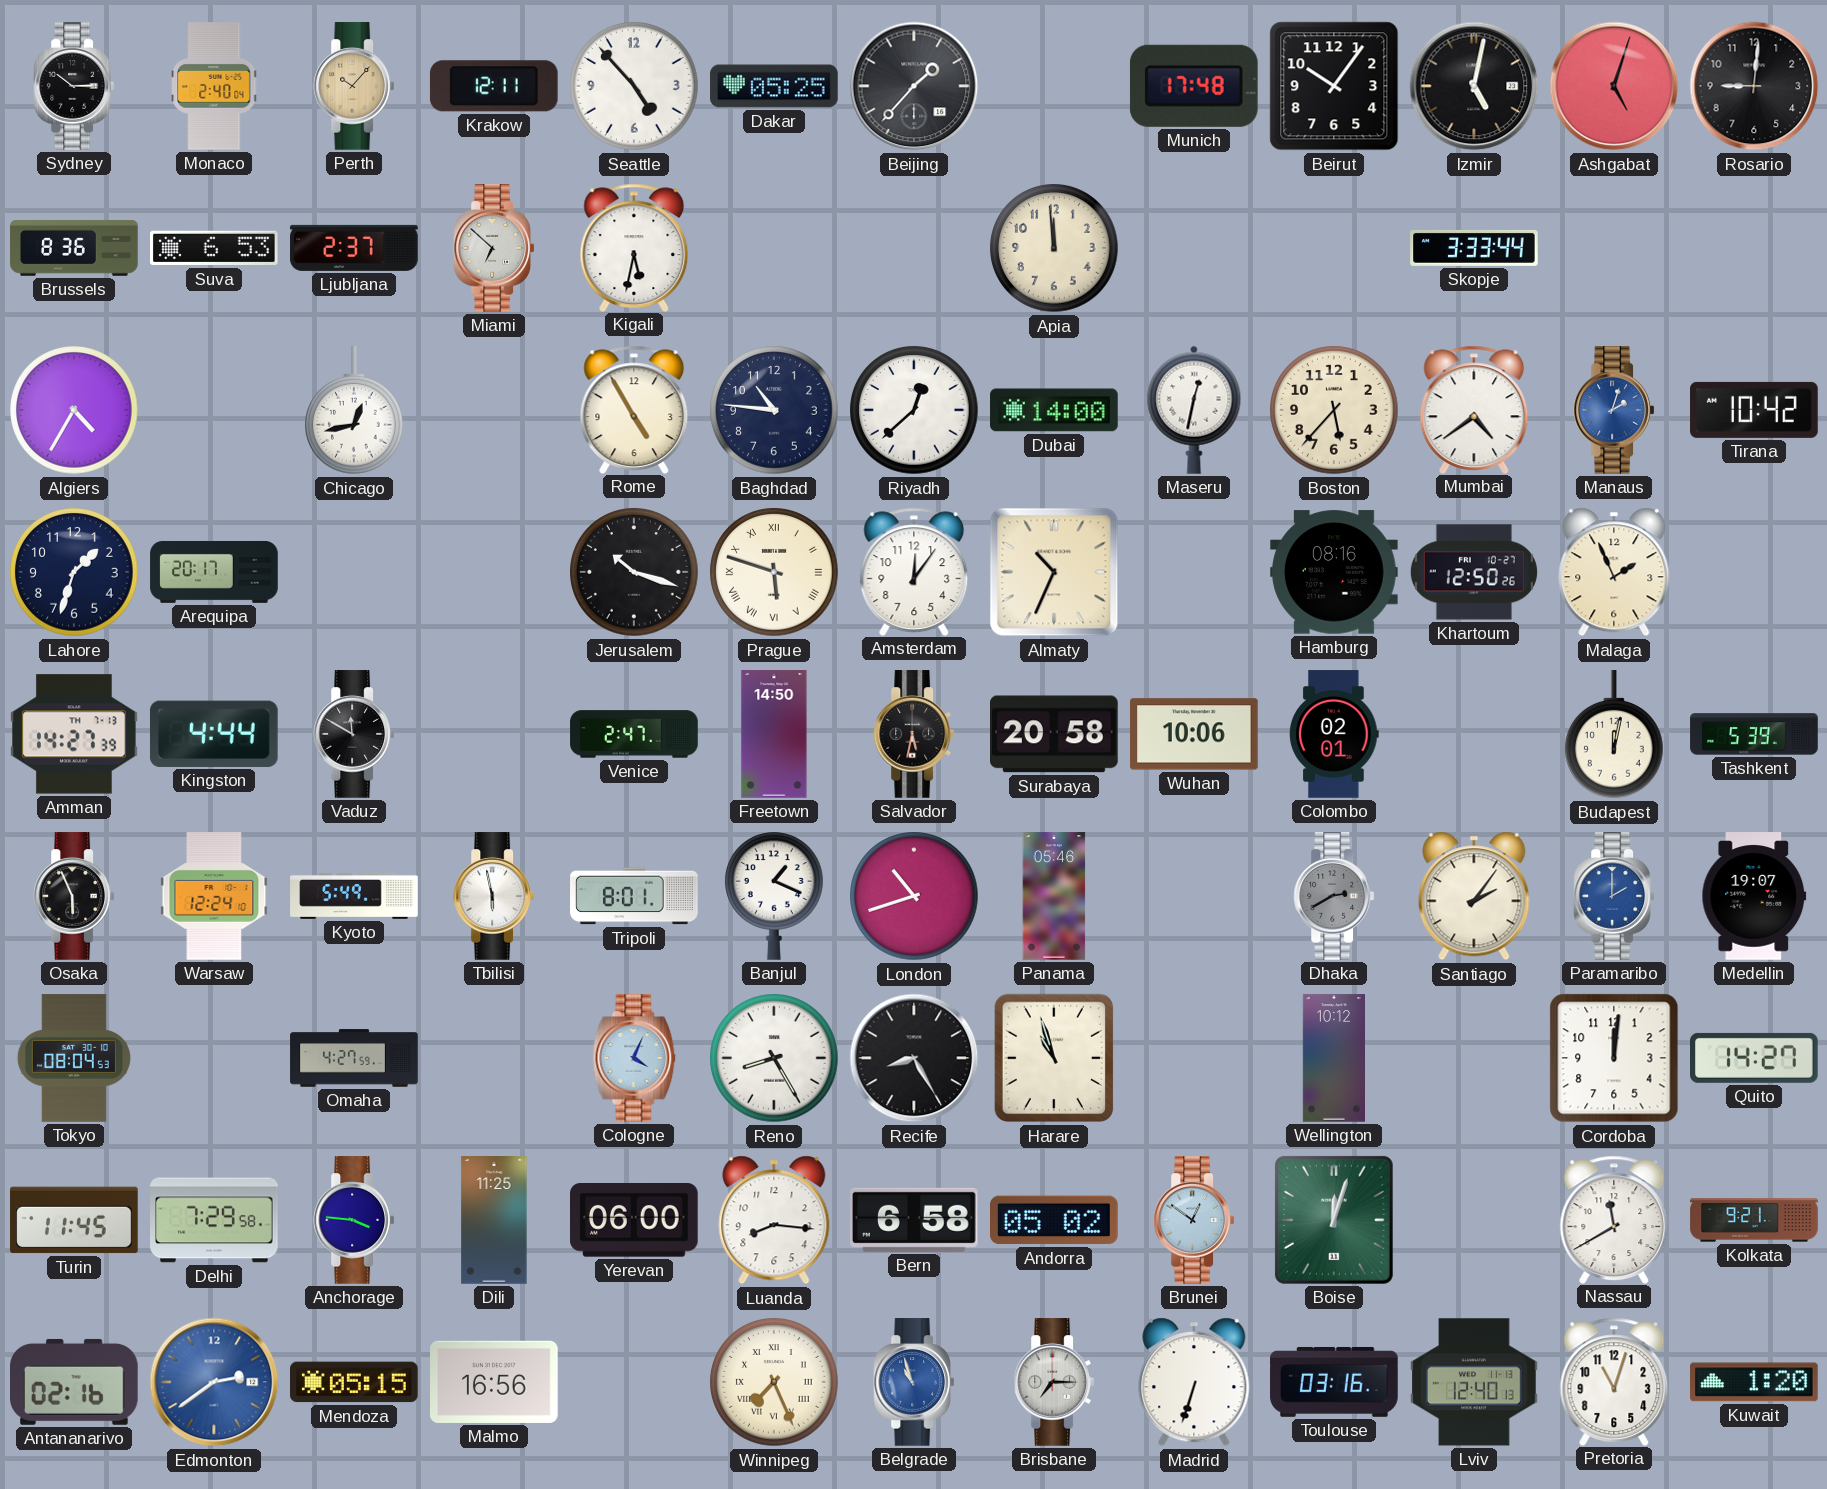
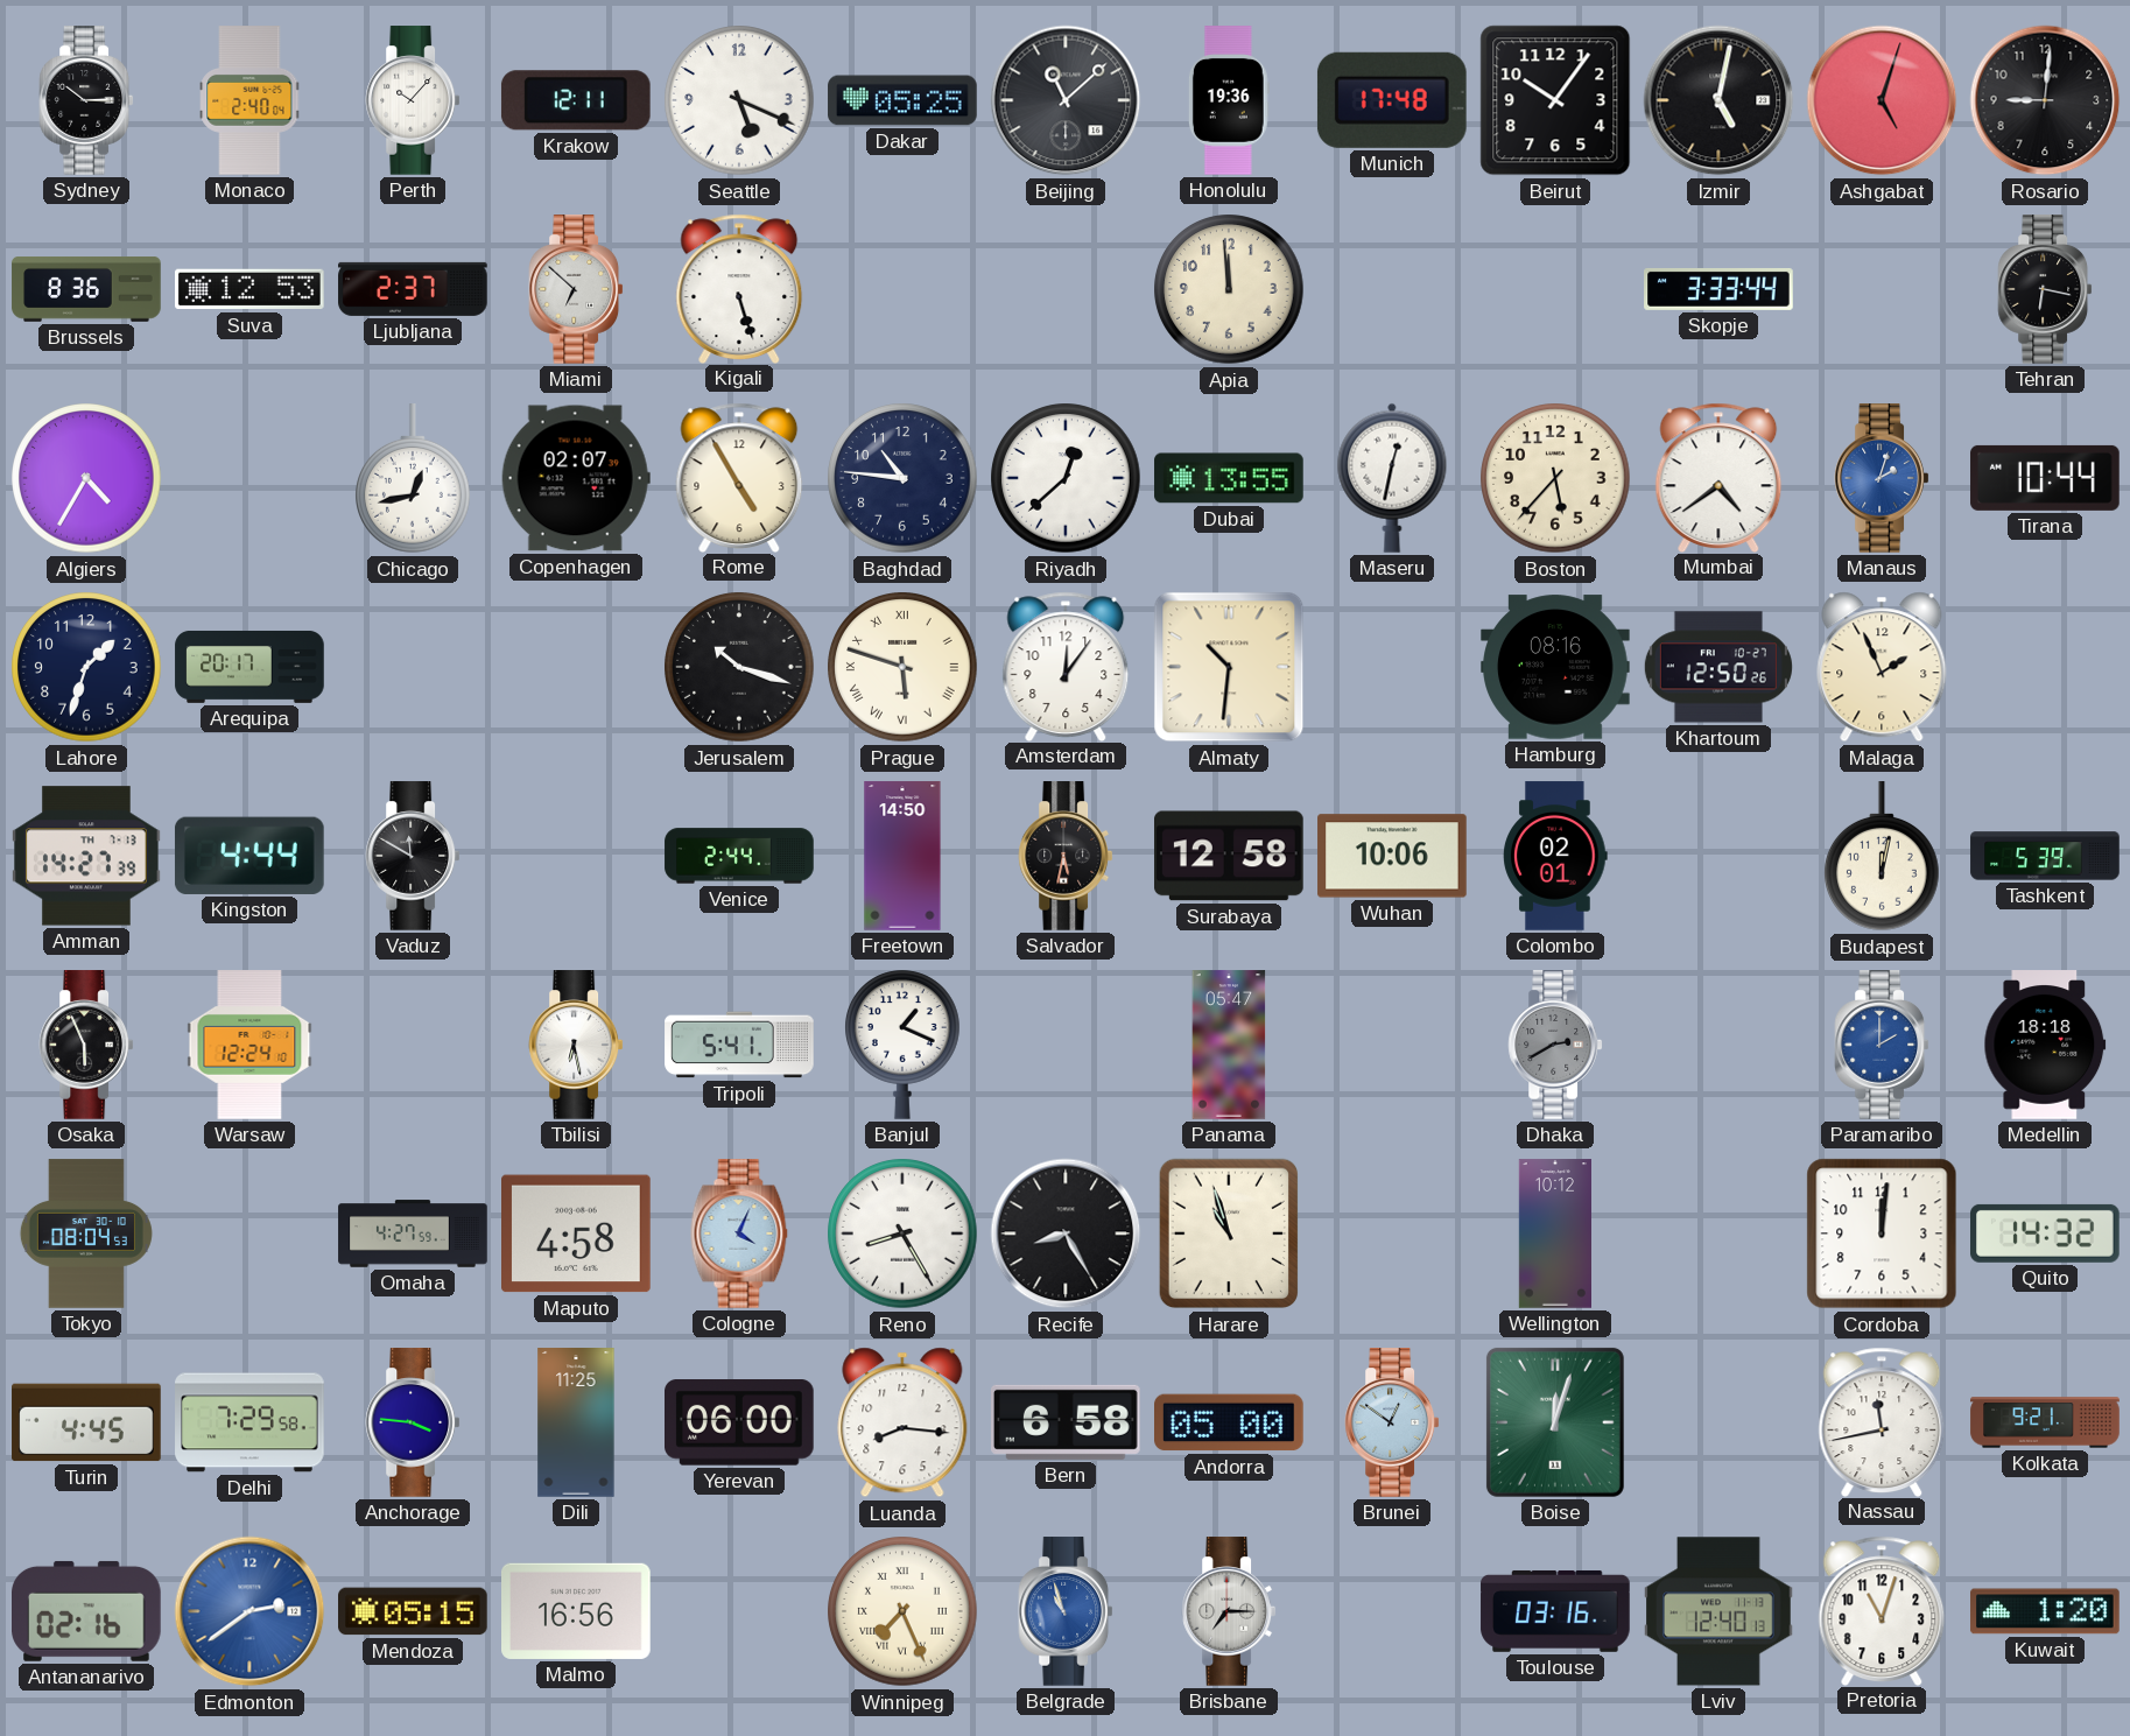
Perth dial: champagne -> white (413, 100)
Seattle: 4:53 -> 5:19 (739, 100)
Beijing: 1:37 -> 11:08 (1066, 100)
Honolulu: none -> 19:36 (1229, 100)
Suva: 6:53 -> 12:53 (251, 289)
Kigali: 5:32 -> 5:27 (739, 288)
Tehran: none -> 6:17 (2045, 289)
Copenhagen: none -> 02:07 (576, 478)
Dubai: 14:00 -> 13:55 (1229, 478)
Tirana: 10:42 -> 10:44 (2045, 478)
Almaty: 10:34 -> 10:31 (1229, 667)
Venice: 2:47 -> 2:44 (739, 856)
Surabaya: 20:58 -> 12:58 (1230, 856)
Kyoto: 5:49 -> none (354, 896)
Tbilisi: 5:58 -> 6:28 (576, 1045)
Tripoli: 8:01 -> 5:41 (739, 1045)
London: 10:42 -> none (914, 896)
Panama: 05:46 -> 05:47 (1229, 1045)
Santiago: 2:06 -> none (1474, 896)
Medellin: 19:07 -> 18:18 (2045, 1045)
Maputo: none -> 4:58 (577, 1234)
Quito: 14:27 -> 14:32 (2046, 1234)
Turin: 11:45 -> 4:45 (86, 1422)
Andorra: 05:02 -> 05:00 (1230, 1422)
Nassau: 11:40 -> 11:43 (1882, 1421)
Madrid: 6:33 -> none (1194, 1382)
